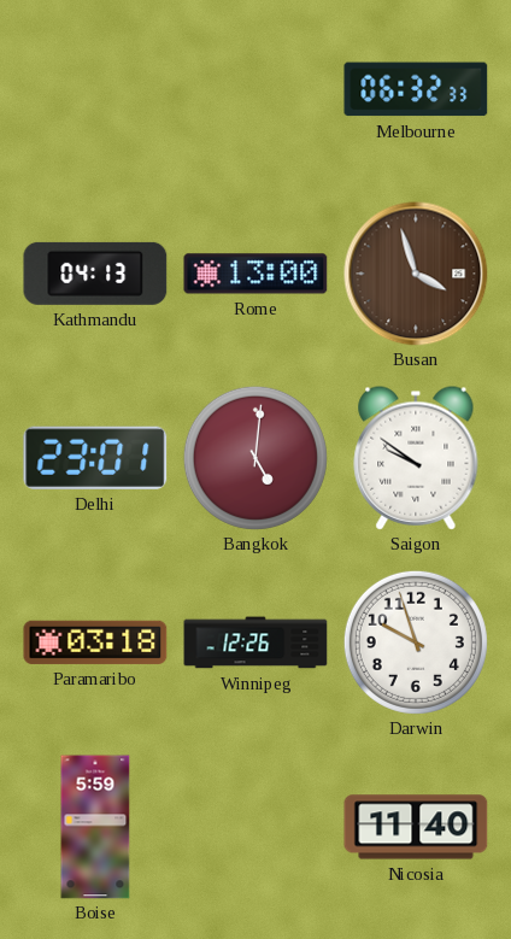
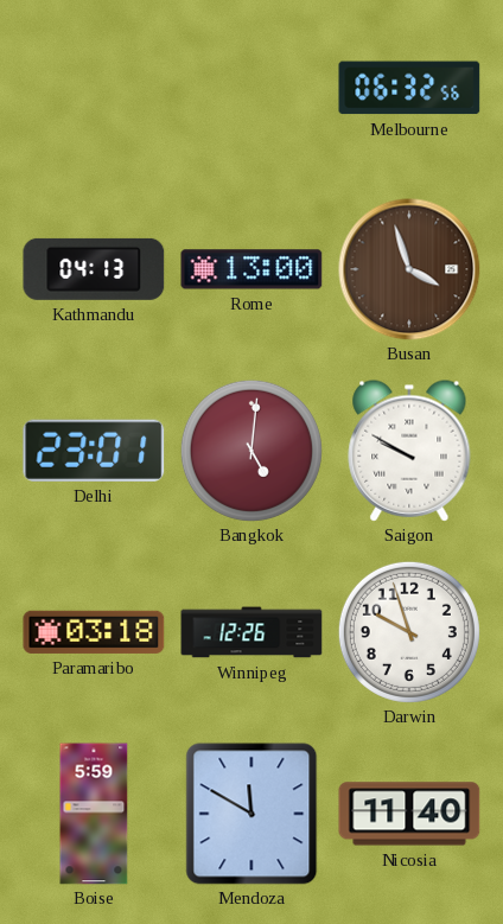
Melbourne: 06:32:33 -> 06:32:56 (409, 88)
Saigon: 9:51 -> 9:50 (409, 451)
Mendoza: none -> 11:50 (251, 814)
